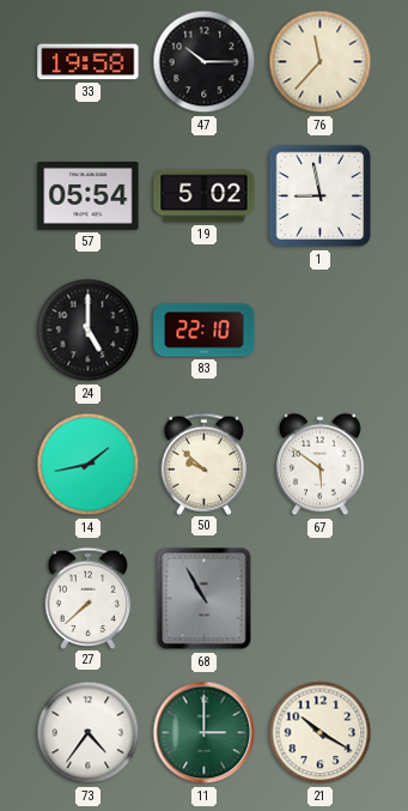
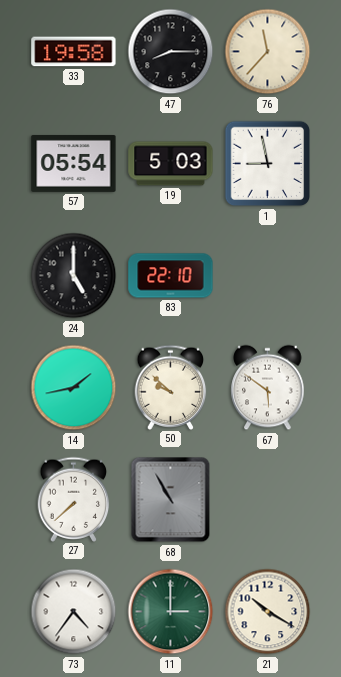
47: 10:15 -> 8:15 (171, 52)
19: 5:02 -> 5:03 (171, 164)
